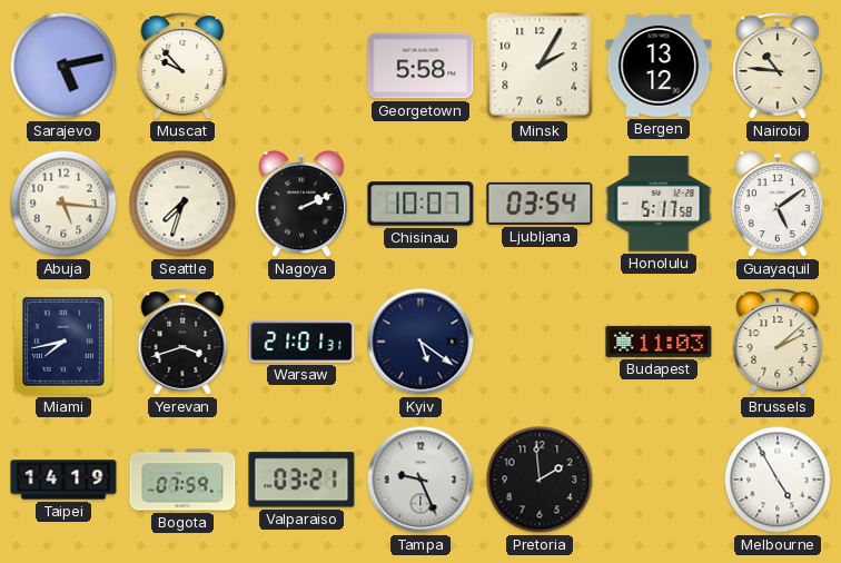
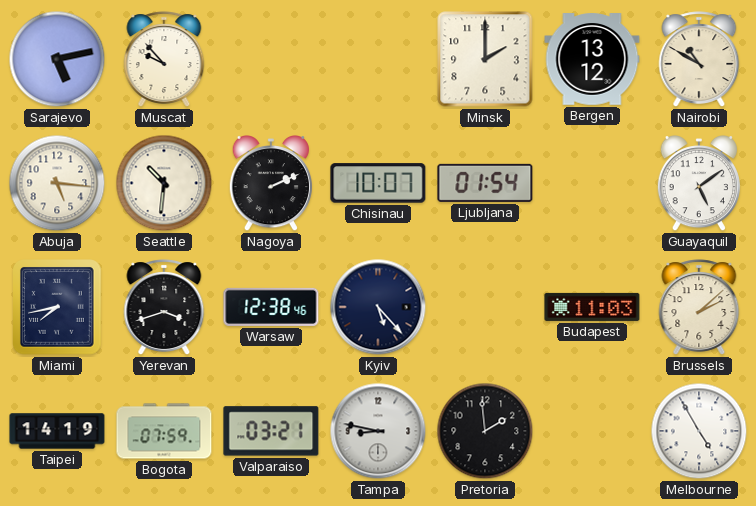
Georgetown: 5:58 -> none (420, 66)
Minsk: 2:05 -> 2:00 (485, 59)
Nairobi: 10:46 -> 10:50 (699, 59)
Seattle: 7:33 -> 10:31 (164, 183)
Ljubljana: 03:54 -> 01:54 (485, 183)
Honolulu: 5:17 -> none (659, 204)
Warsaw: 21:01 -> 12:38 (271, 307)
Kyiv: 5:21 -> 5:23 (378, 307)
Tampa: 9:26 -> 8:47 (378, 431)
